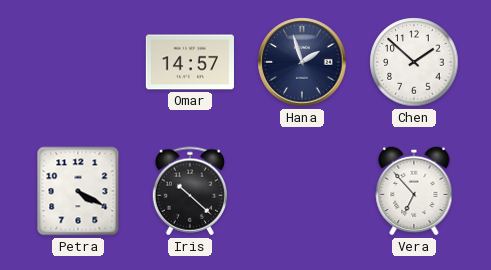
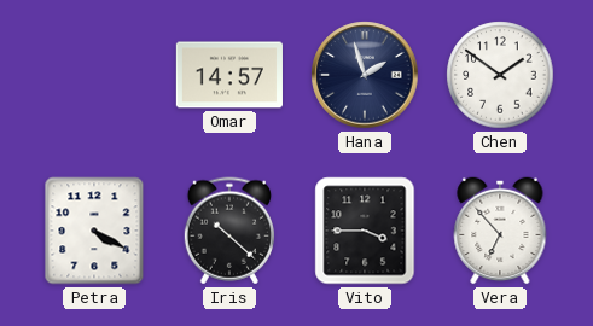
Chen: 1:52 -> 1:51 (500, 75)
Vito: none -> 3:45 (365, 231)
